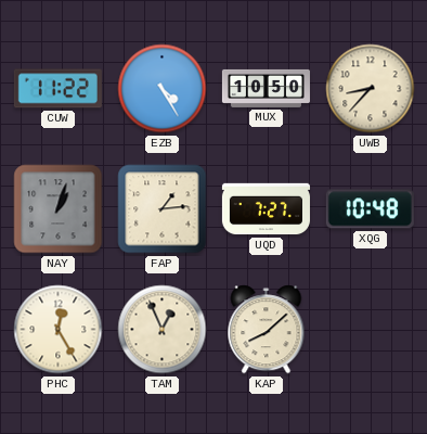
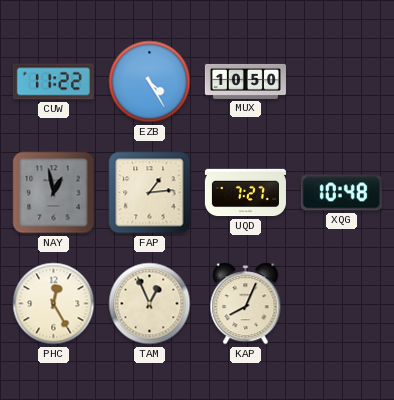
UWB: 8:37 -> none (371, 89)
NAY: 1:03 -> 12:58 (54, 193)
KAP: 8:08 -> 8:04 (246, 304)
